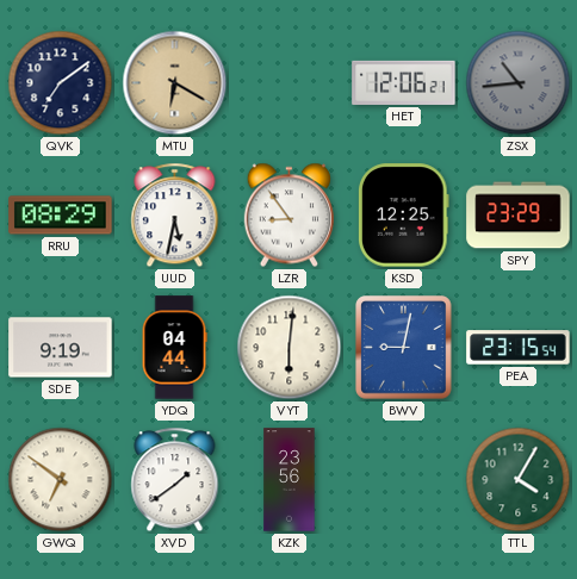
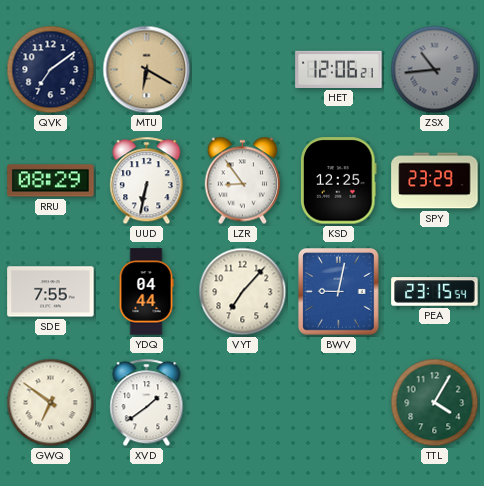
UUD: 5:32 -> 6:32 (147, 181)
SDE: 9:19 -> 7:55 (51, 292)
VYT: 6:01 -> 7:07 (243, 292)
KZK: 23:56 -> none (290, 480)
